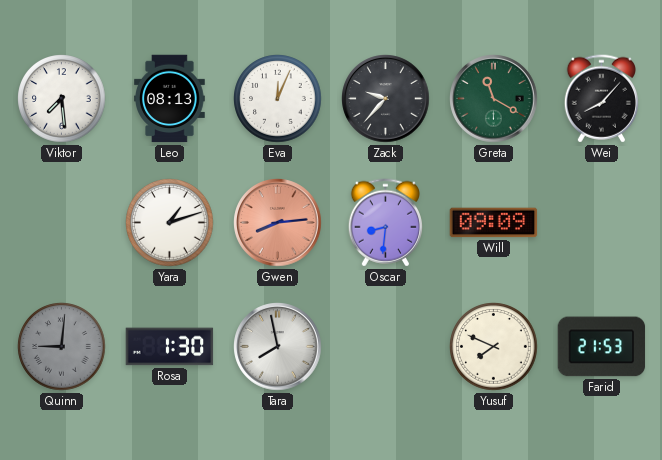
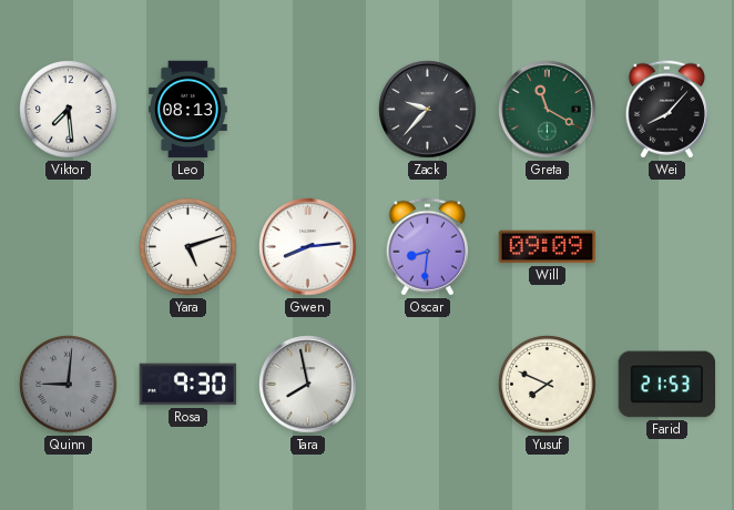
Eva: 12:04 -> none (278, 99)
Yara: 1:12 -> 5:12 (188, 247)
Gwen dial: salmon -> white (308, 247)
Rosa: 1:30 -> 9:30 (188, 385)
